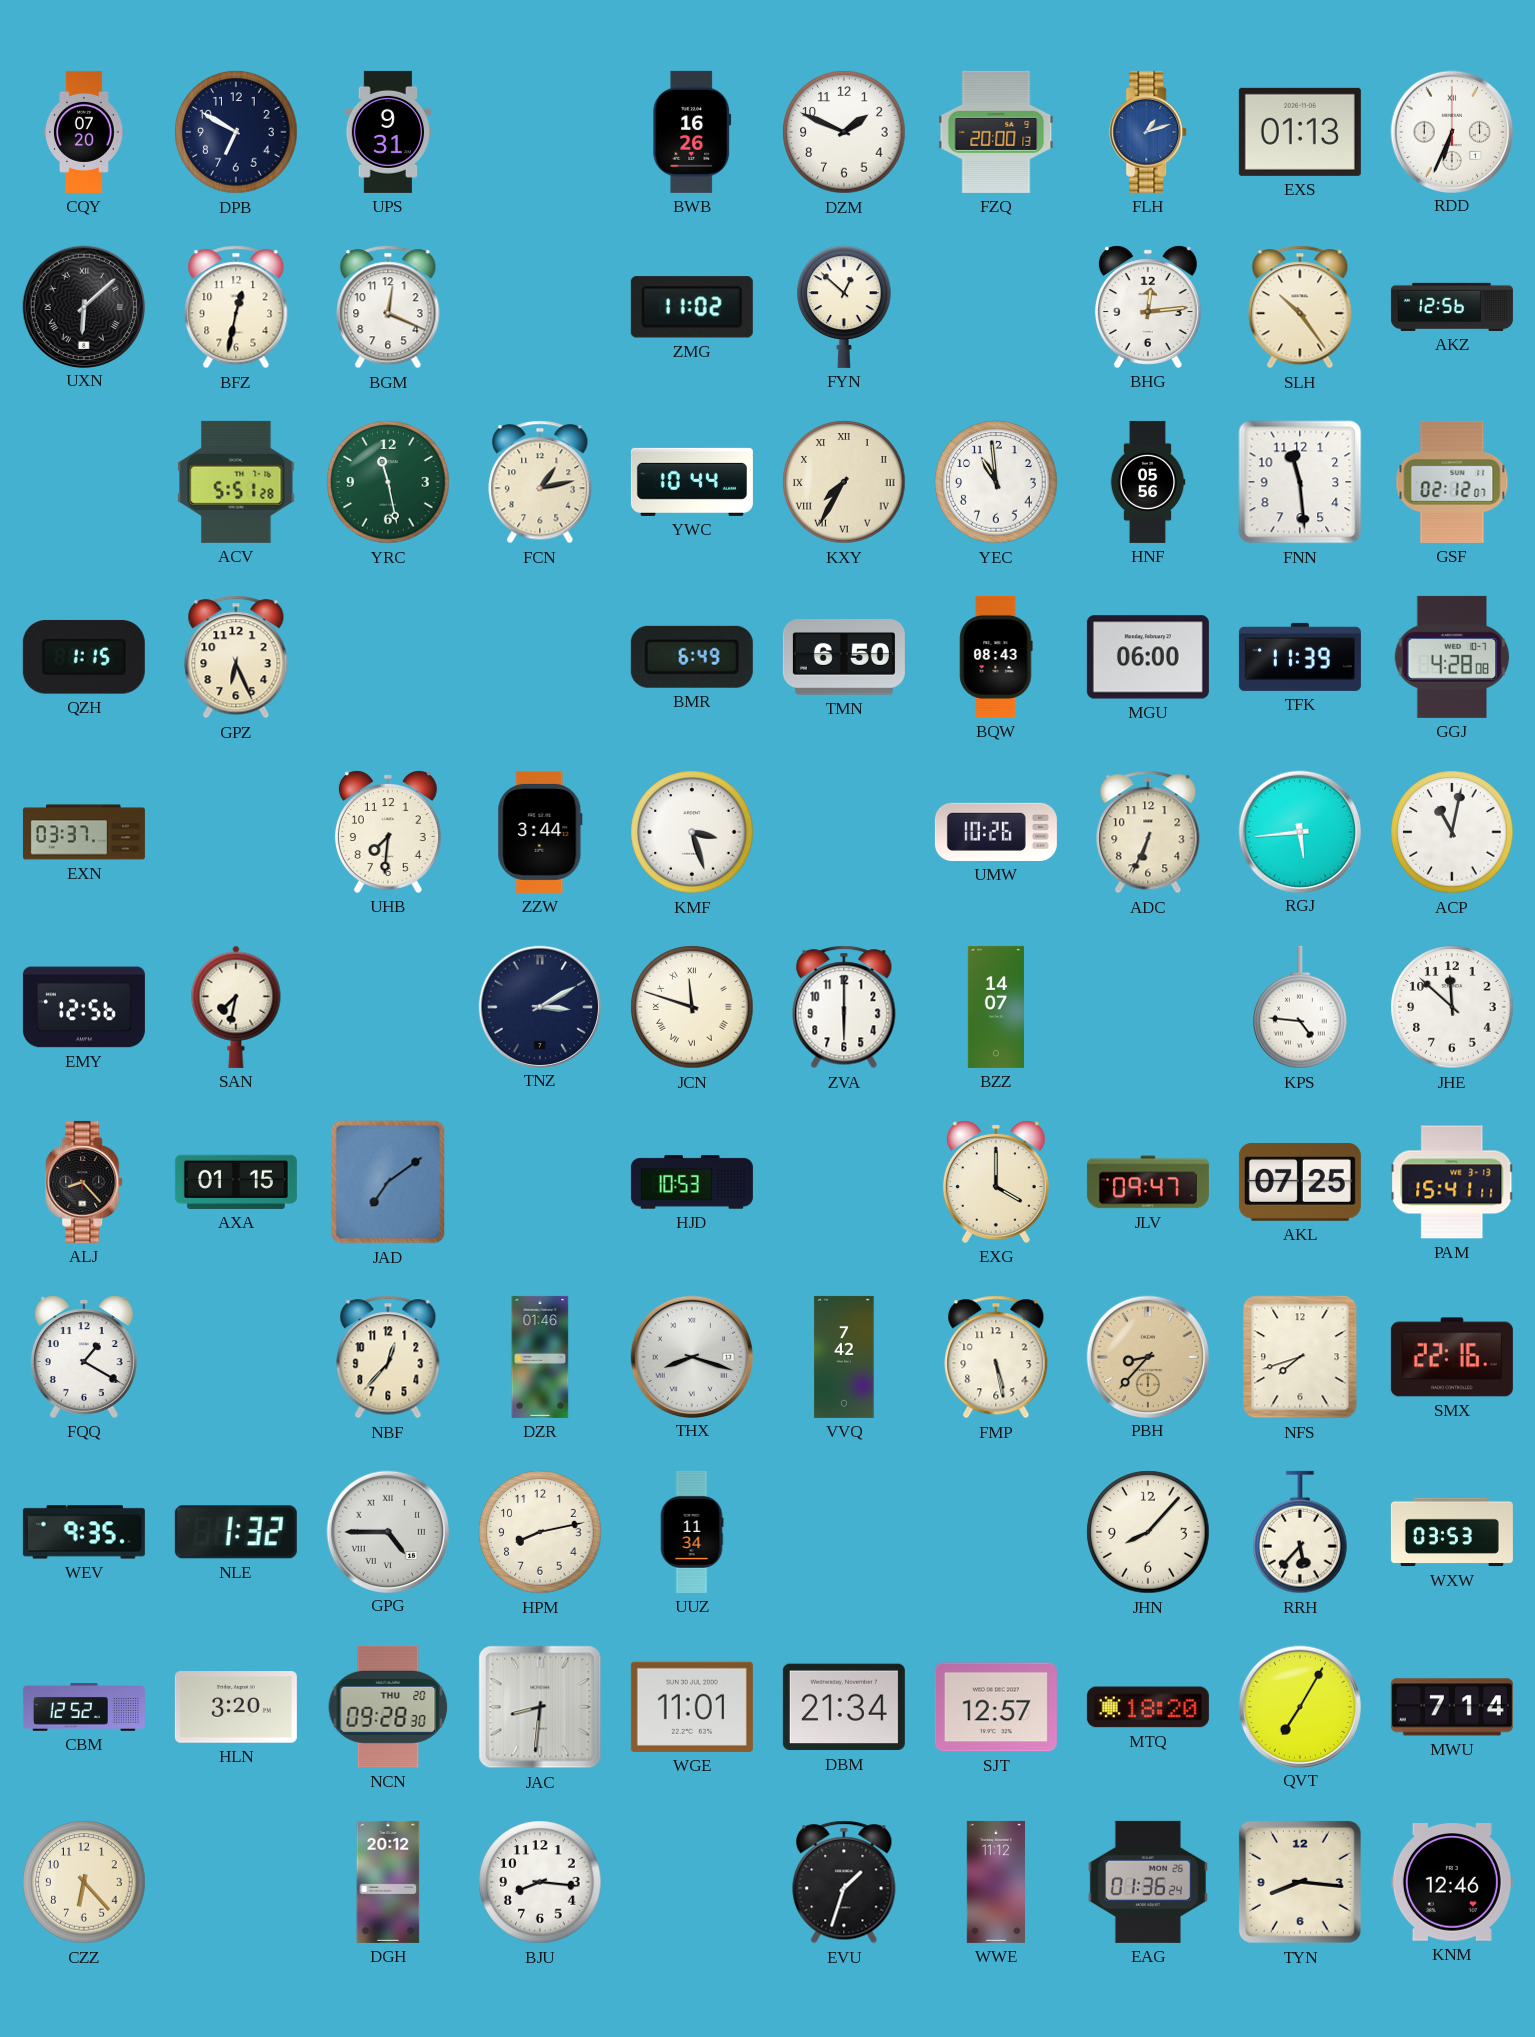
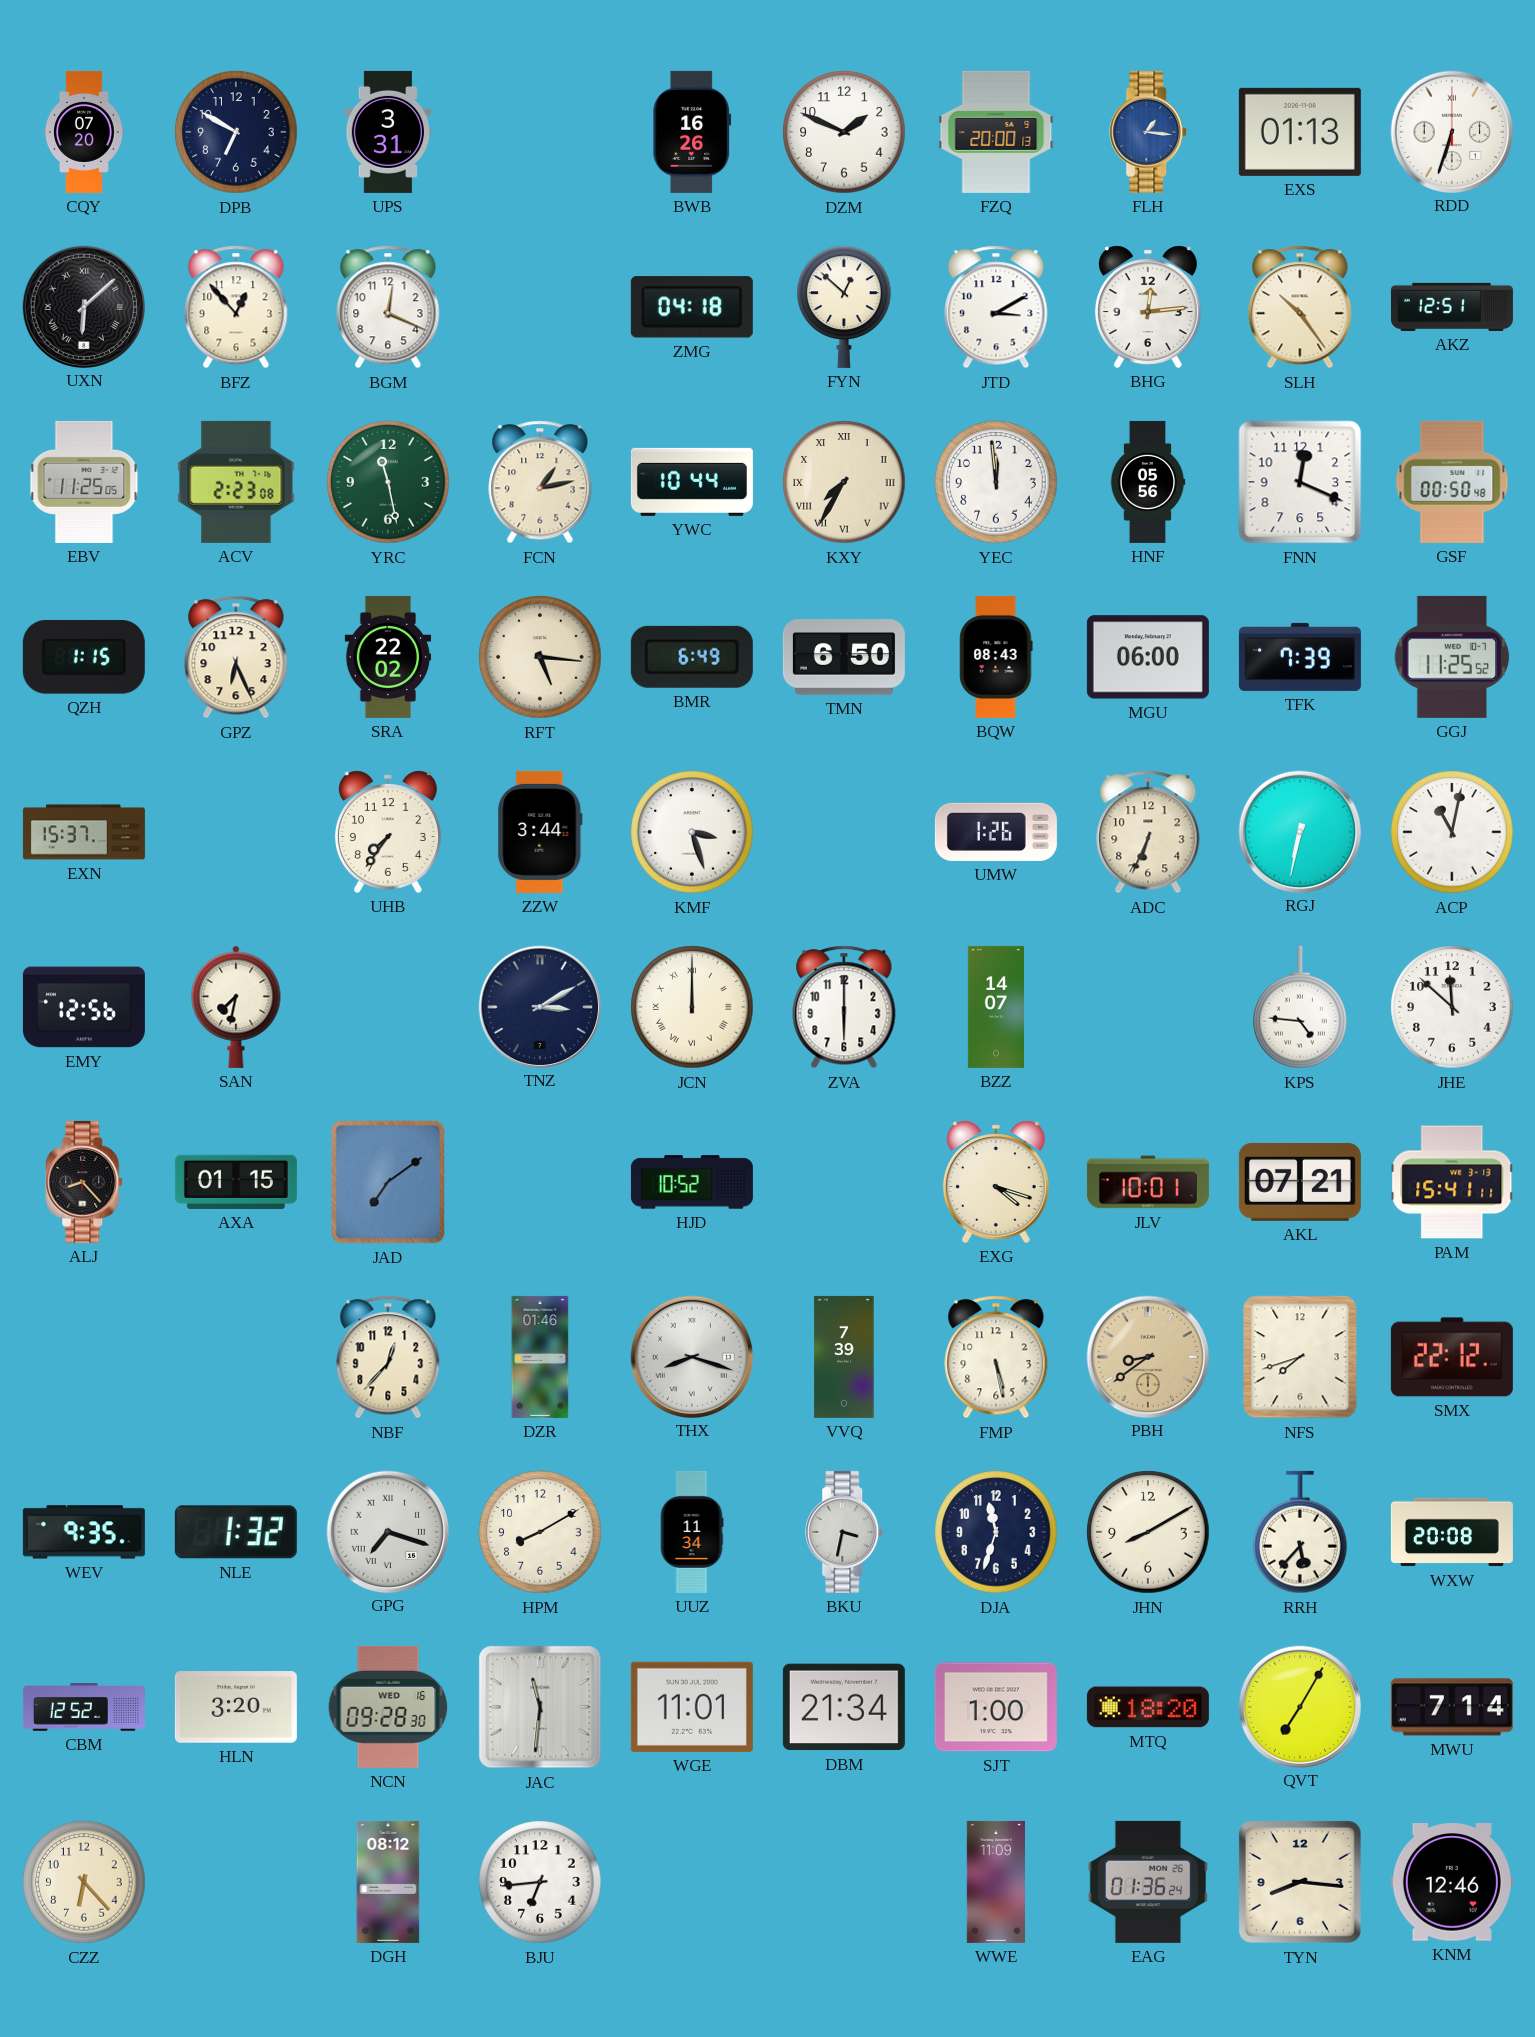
UPS: 9:31 -> 3:31 (388, 132)
FLH: 1:12 -> 1:16 (1149, 132)
RDD: 6:34 -> 6:33 (1451, 131)
BFZ: 12:32 -> 12:53 (236, 307)
ZMG: 11:02 -> 04:18 (692, 307)
JTD: none -> 3:10 (996, 307)
AKZ: 12:56 -> 12:51 (1452, 307)
EBV: none -> 11:25 (84, 482)
ACV: 5:51 -> 2:23 (236, 482)
YEC: 10:59 -> 11:59 (996, 482)
FNN: 11:29 -> 12:19 (1300, 482)
GSF: 02:12 -> 00:50 (1452, 482)
SRA: none -> 22:02 (388, 657)
RFT: none -> 5:16 (540, 657)
TFK: 11:39 -> 7:39 (1300, 657)
GGJ: 4:28 -> 11:25 (1452, 657)
EXN: 03:37 -> 15:37 (84, 832)
UHB: 7:31 -> 7:36 (388, 832)
UMW: 10:26 -> 1:26 (996, 832)
RGJ: 5:44 -> 6:32 (1299, 831)
JCN: 11:48 -> 12:00 (692, 1007)
HJD: 10:53 -> 10:52 (692, 1182)
EXG: 4:00 -> 4:18 (996, 1182)
JLV: 09:47 -> 10:01 (1148, 1182)
AKL: 07:25 -> 07:21 (1300, 1182)
FQQ: 1:20 -> none (84, 1357)
VVQ: 7:42 -> 7:39 (844, 1357)
PBH: 8:37 -> 8:39 (1147, 1356)
SMX: 22:16 -> 22:12 (1452, 1357)
GPG: 4:45 -> 7:18 (387, 1531)
HPM: 8:13 -> 8:10 (540, 1532)
BKU: none -> 3:32 (845, 1532)
DJA: none -> 11:33 (996, 1532)
JHN: 8:07 -> 8:10 (1148, 1532)
WXW: 03:53 -> 20:08 (1452, 1532)
NCN date: THU 20 -> WED 16 (388, 1707)
JAC: 8:31 -> 11:31 (540, 1707)
SJT: 12:57 -> 1:00 (996, 1707)
DGH: 20:12 -> 08:12 (388, 1882)
BJU: 8:16 -> 6:44 (540, 1882)
EVU: 1:33 -> none (844, 1882)
WWE: 11:12 -> 11:09 (995, 1882)
